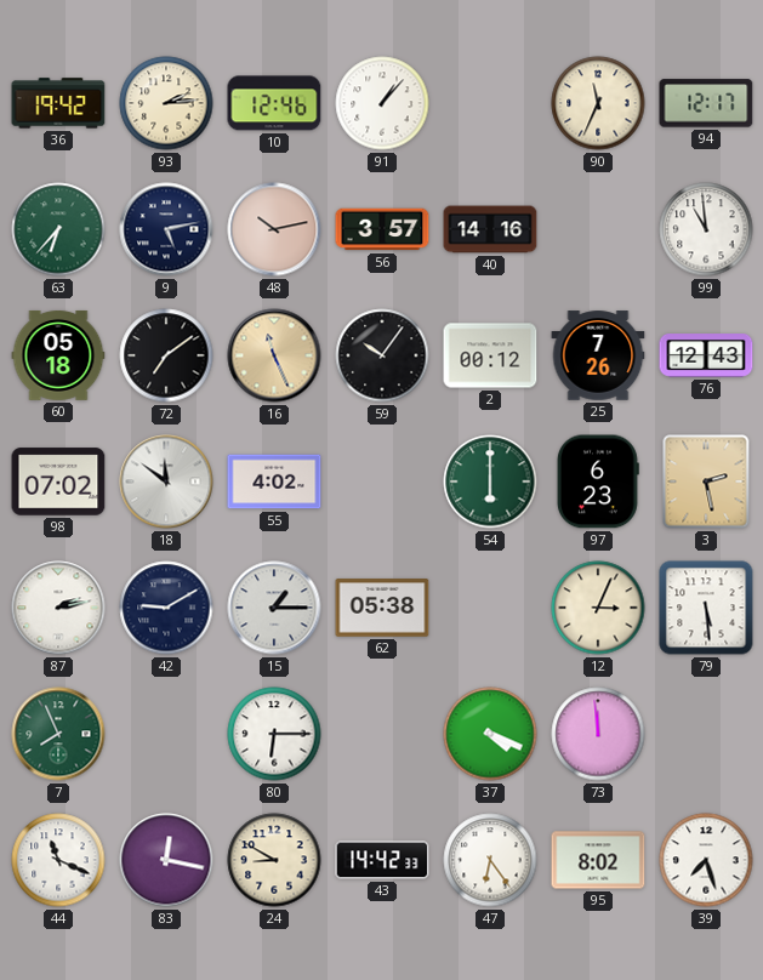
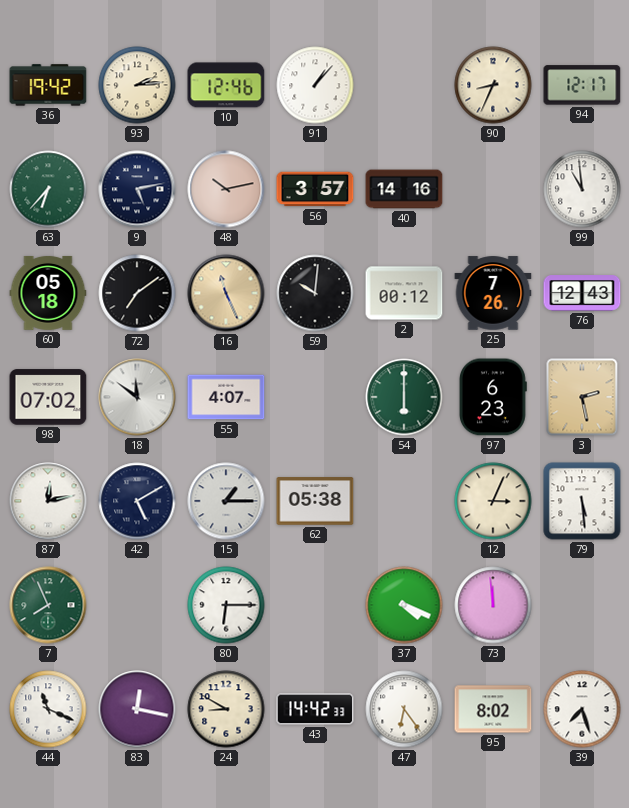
90: 11:34 -> 8:34 (493, 85)
59: 10:06 -> 10:01 (315, 293)
55: 4:02 -> 4:07 (226, 397)
87: 2:13 -> 12:13 (48, 501)
42: 9:10 -> 5:10 (137, 501)
